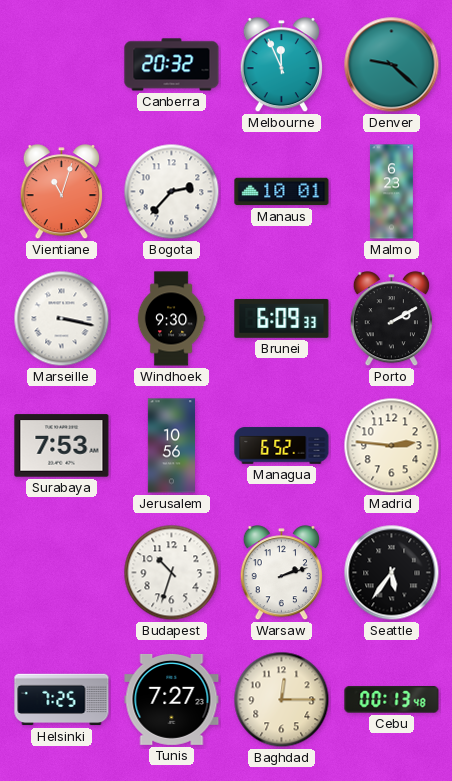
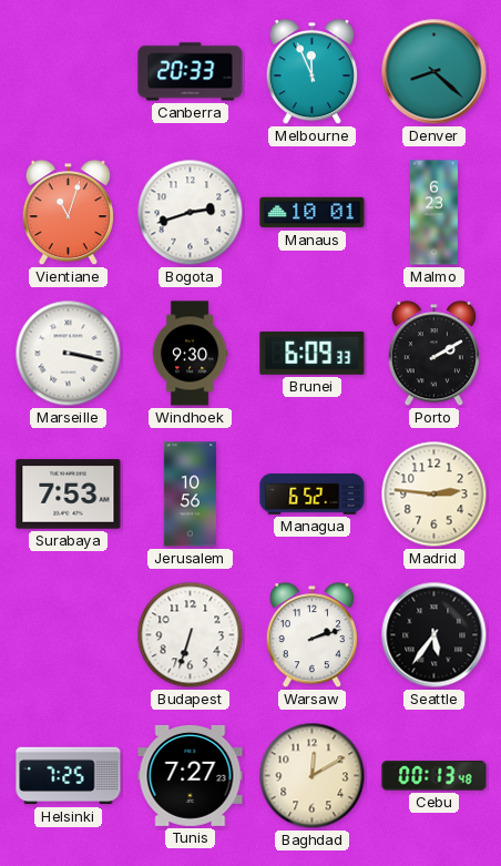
Canberra: 20:32 -> 20:33 (191, 72)
Denver: 9:22 -> 8:22 (434, 72)
Bogota: 2:37 -> 2:42 (191, 213)
Budapest: 10:33 -> 6:33 (191, 635)
Baghdad: 12:15 -> 12:10 (313, 776)
